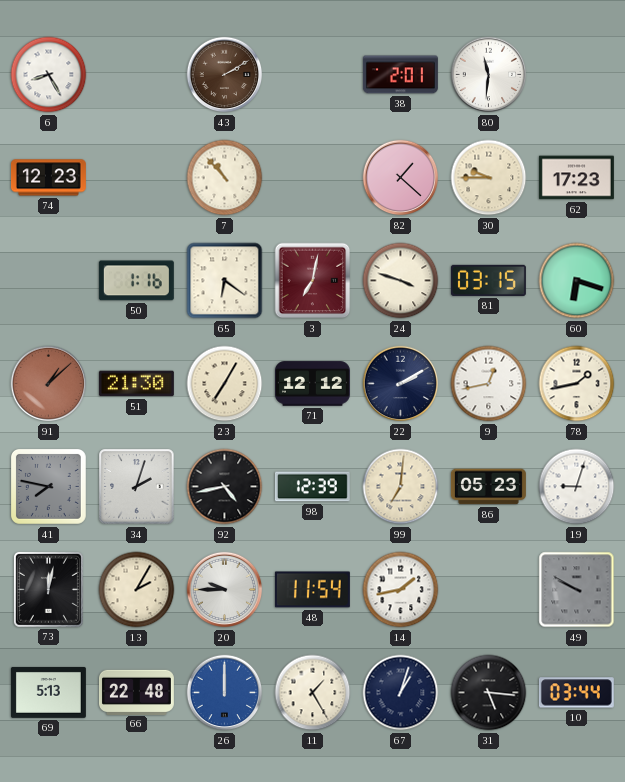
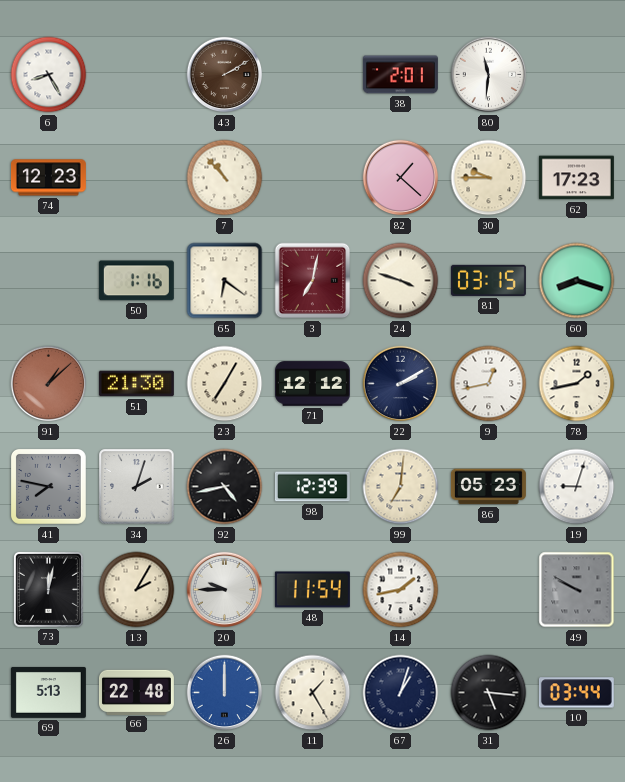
60: 6:18 -> 8:18 (577, 281)
